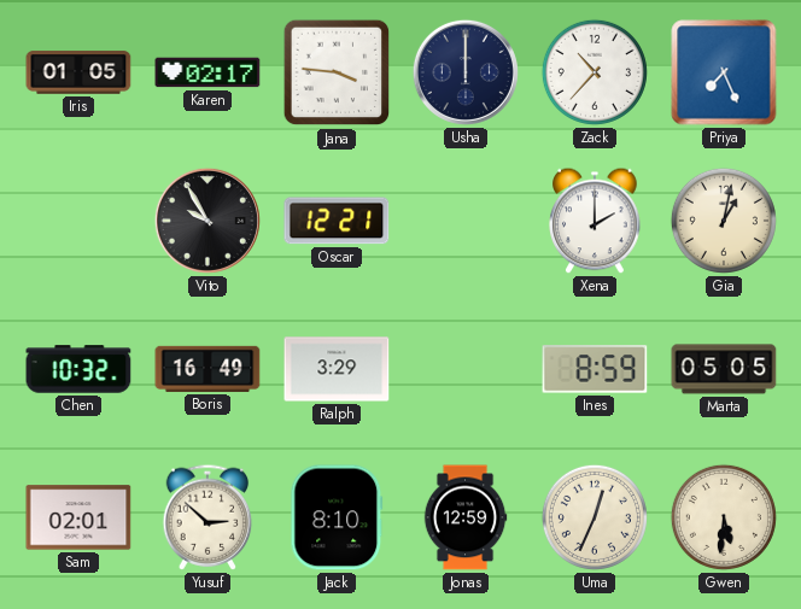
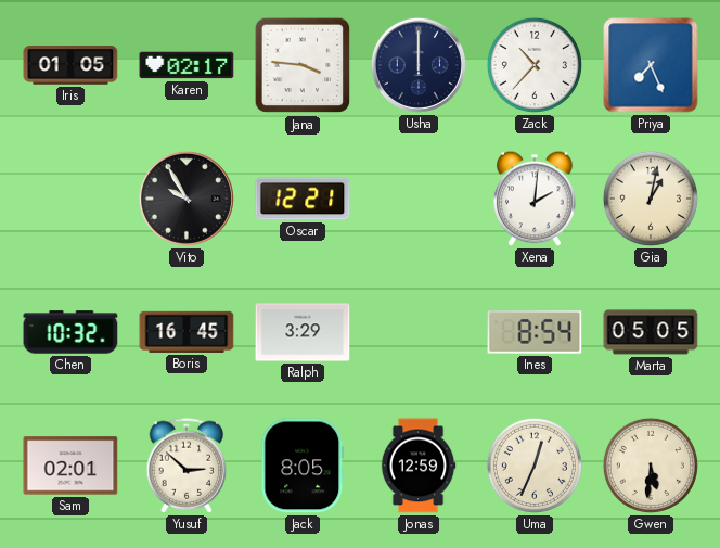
Xena: 2:00 -> 2:01 (535, 199)
Boris: 16:49 -> 16:45 (187, 332)
Ines: 8:59 -> 8:54 (535, 332)
Jack: 8:10 -> 8:05 (303, 466)
